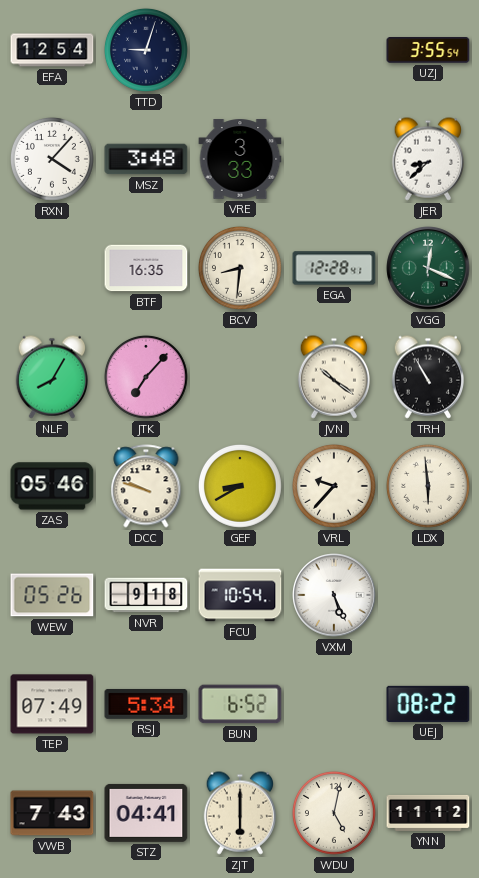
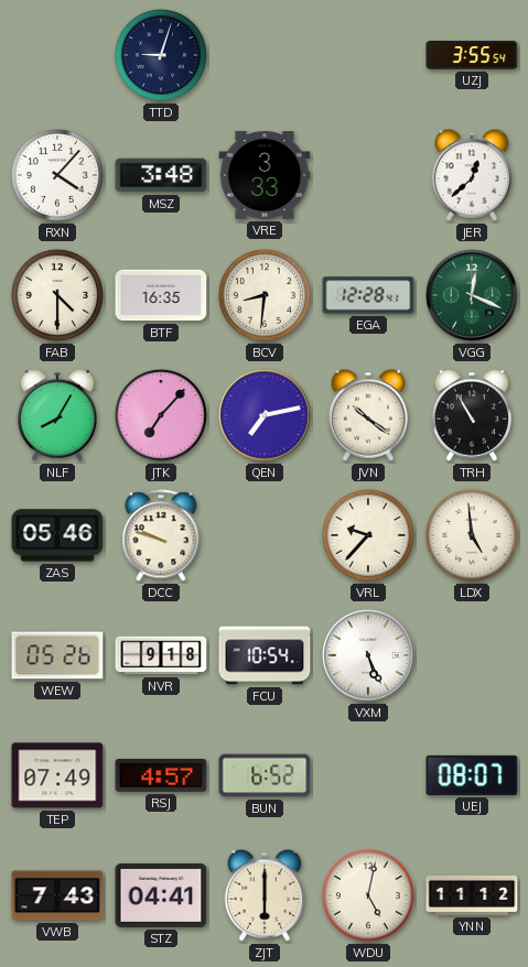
EFA: 12:54 -> none (52, 50)
JER: 8:38 -> 12:38 (471, 175)
FAB: none -> 4:30 (57, 295)
QEN: none -> 7:13 (265, 415)
GEF: 8:40 -> none (240, 486)
LDX: 5:59 -> 4:59 (472, 535)
RSJ: 5:34 -> 4:57 (161, 775)
UEJ: 08:22 -> 08:07 (472, 775)
